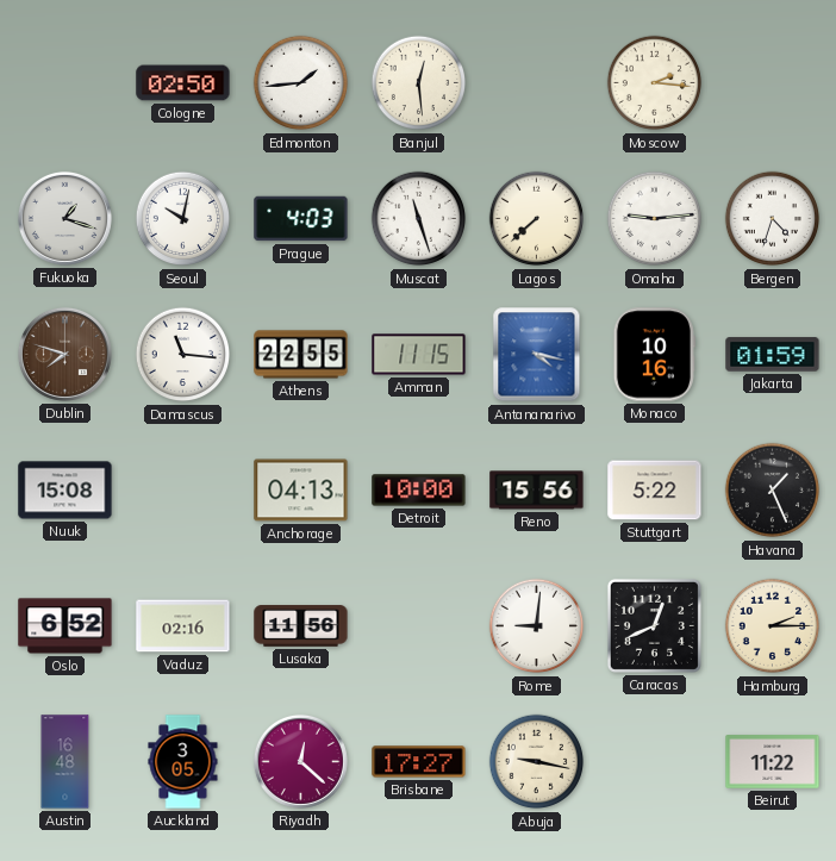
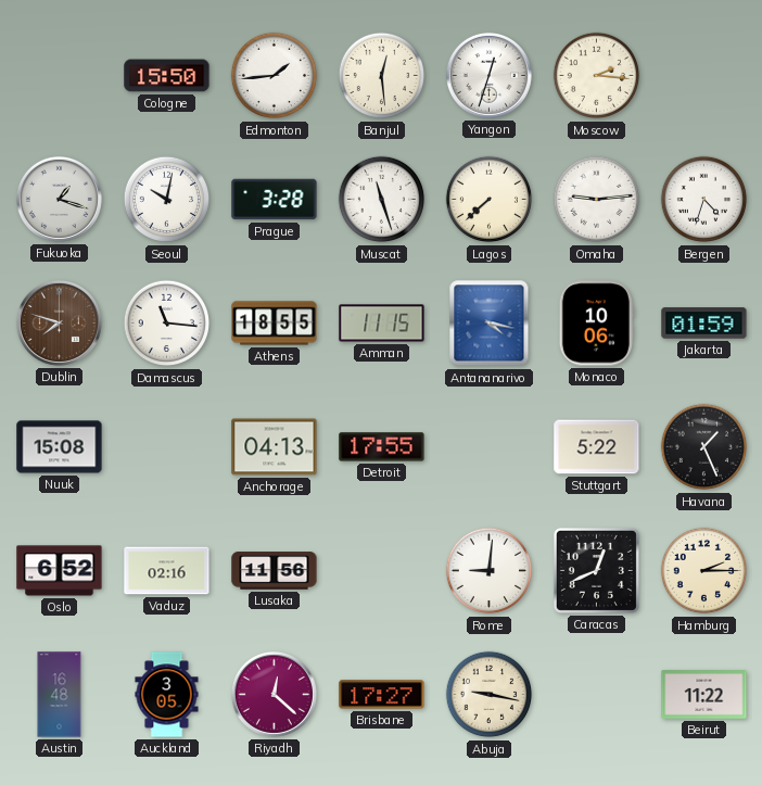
Cologne: 02:50 -> 15:50 (167, 76)
Yangon: none -> 12:33 (488, 75)
Prague: 4:03 -> 3:28 (275, 200)
Athens: 22:55 -> 18:55 (275, 324)
Monaco: 10:16 -> 10:06 (596, 324)
Detroit: 10:00 -> 17:55 (382, 447)
Reno: 15:56 -> none (537, 491)
